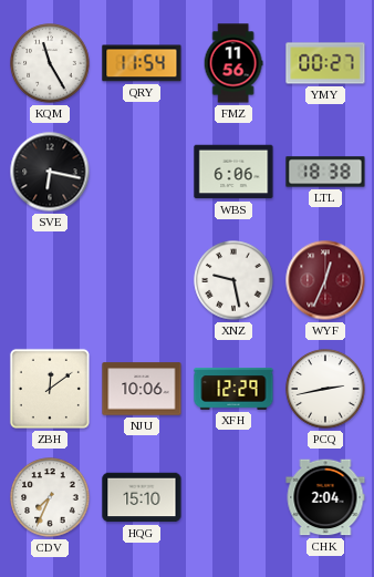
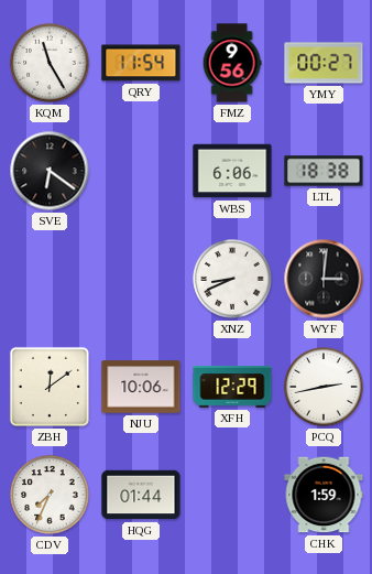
FMZ: 11:56 -> 9:56 (232, 63)
SVE: 6:17 -> 6:21 (50, 171)
XNZ: 9:28 -> 8:41 (232, 279)
WYF: 12:34 -> 3:01 (324, 279)
WYF dial: burgundy -> black (324, 279)
HQG: 15:10 -> 01:44 (141, 495)
CHK: 2:04 -> 1:59 (324, 495)
